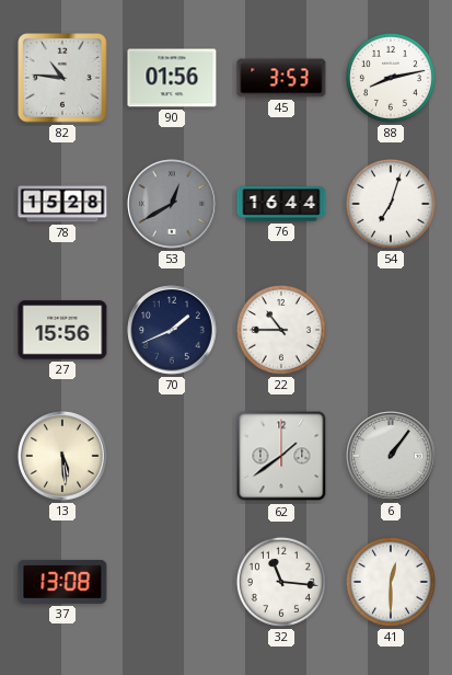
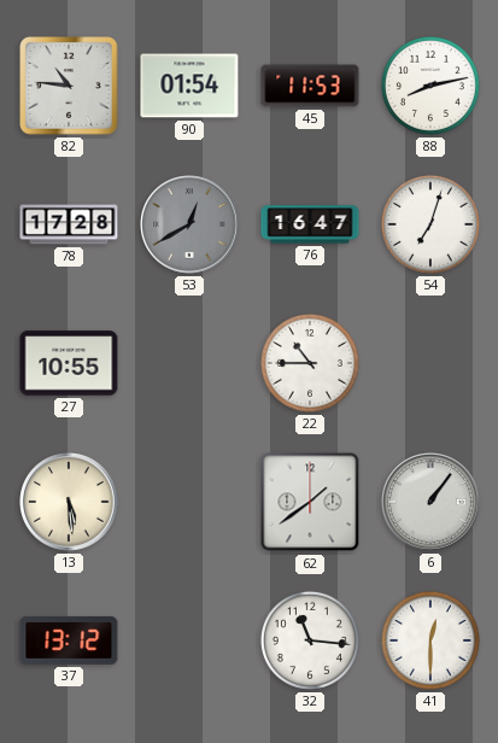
90: 01:56 -> 01:54 (189, 86)
45: 3:53 -> 11:53 (310, 86)
78: 15:28 -> 17:28 (69, 224)
76: 16:44 -> 16:47 (310, 224)
27: 15:56 -> 10:55 (69, 363)
70: 1:41 -> none (172, 330)
37: 13:08 -> 13:12 (69, 640)
